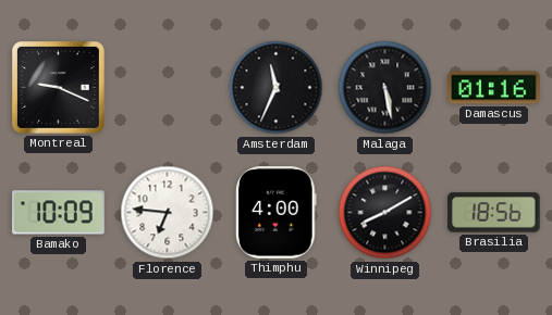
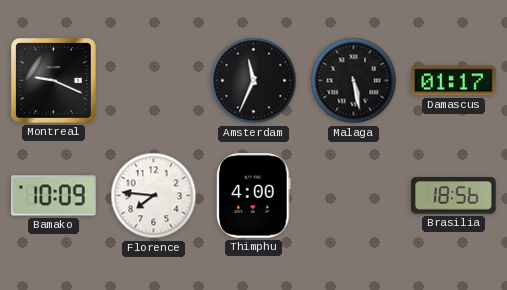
Damascus: 01:16 -> 01:17 (454, 81)
Florence: 6:46 -> 7:46 (154, 196)
Winnipeg: 8:10 -> none (385, 213)
